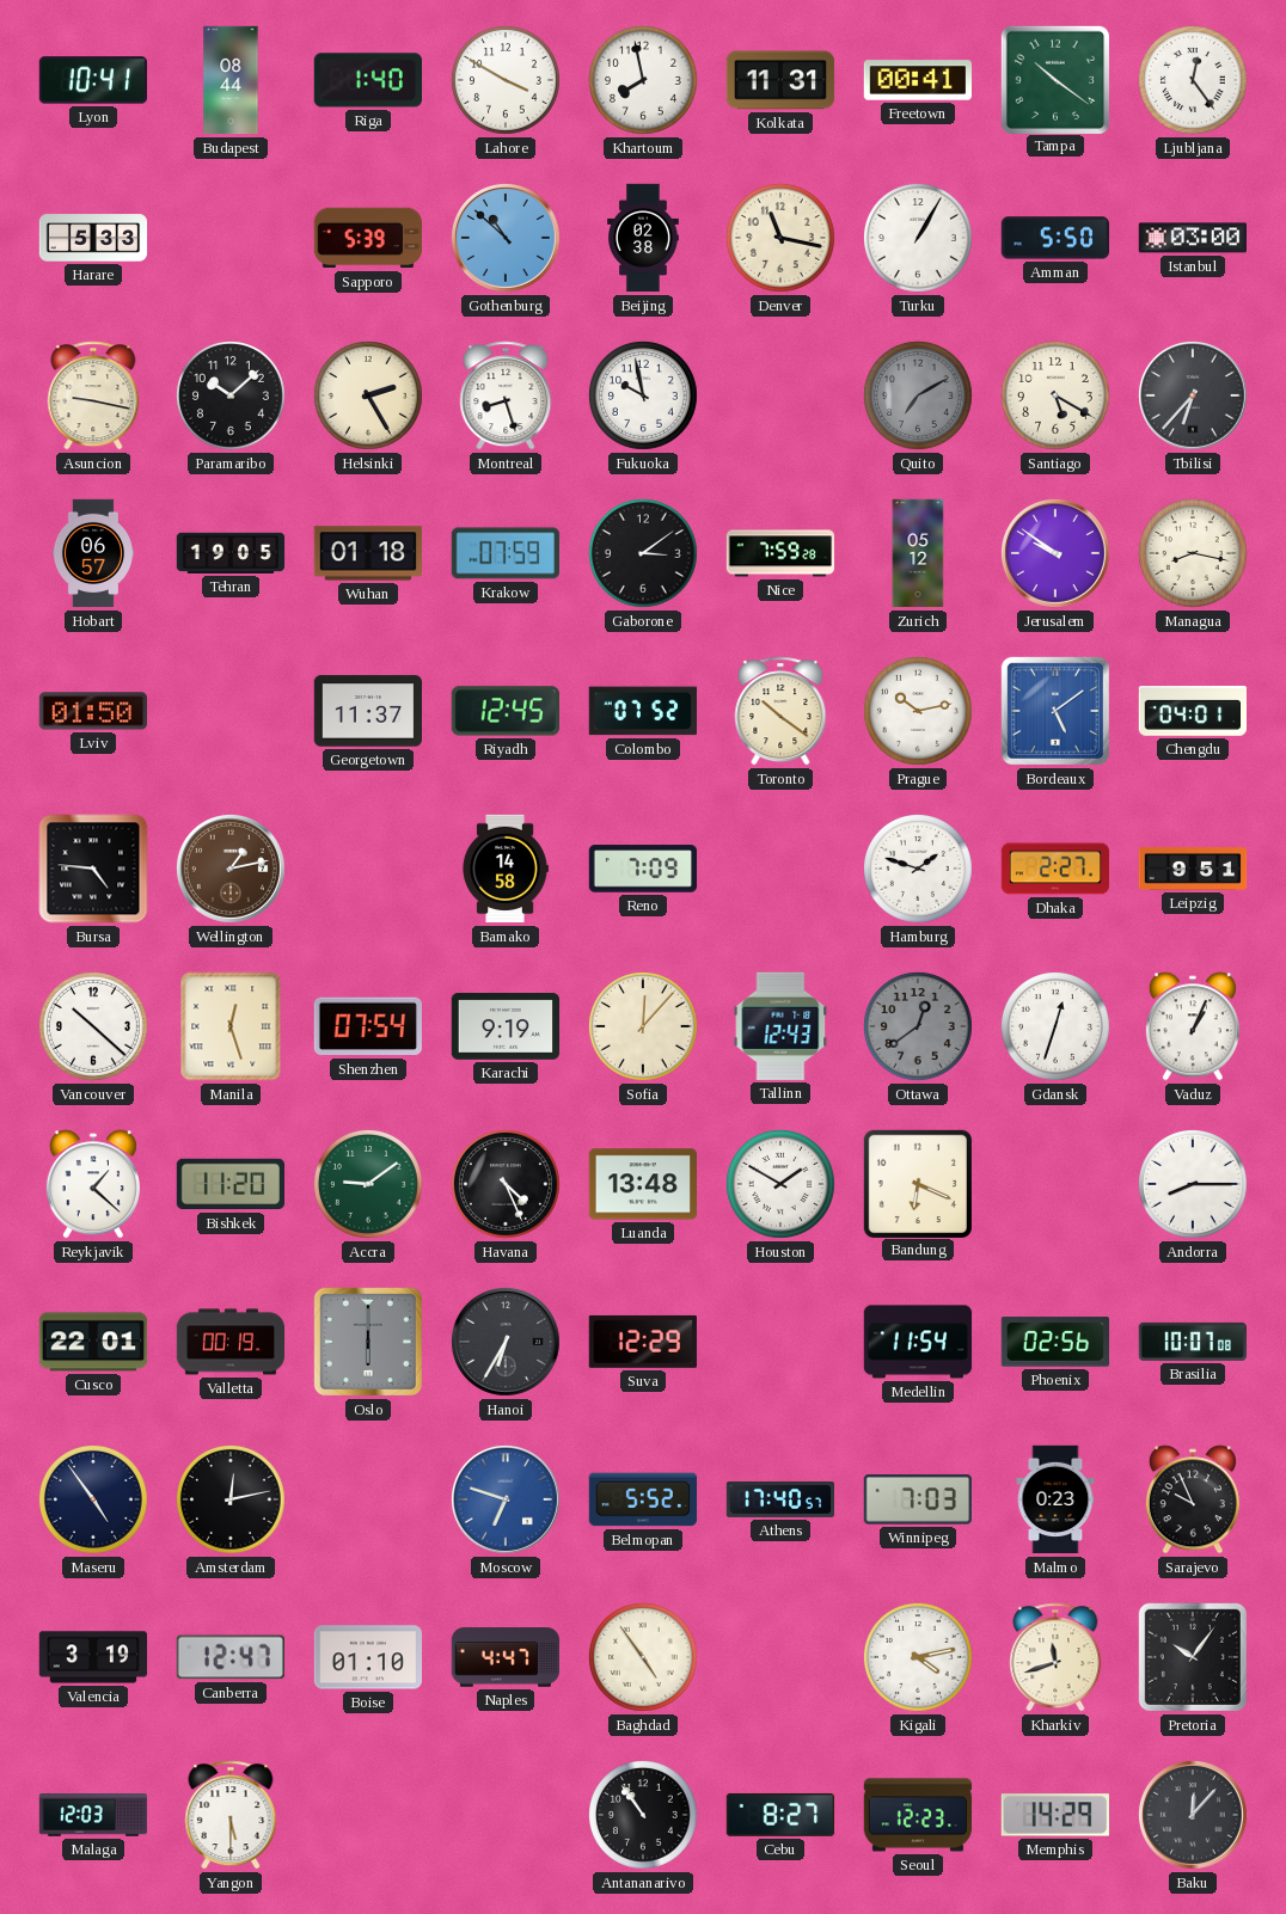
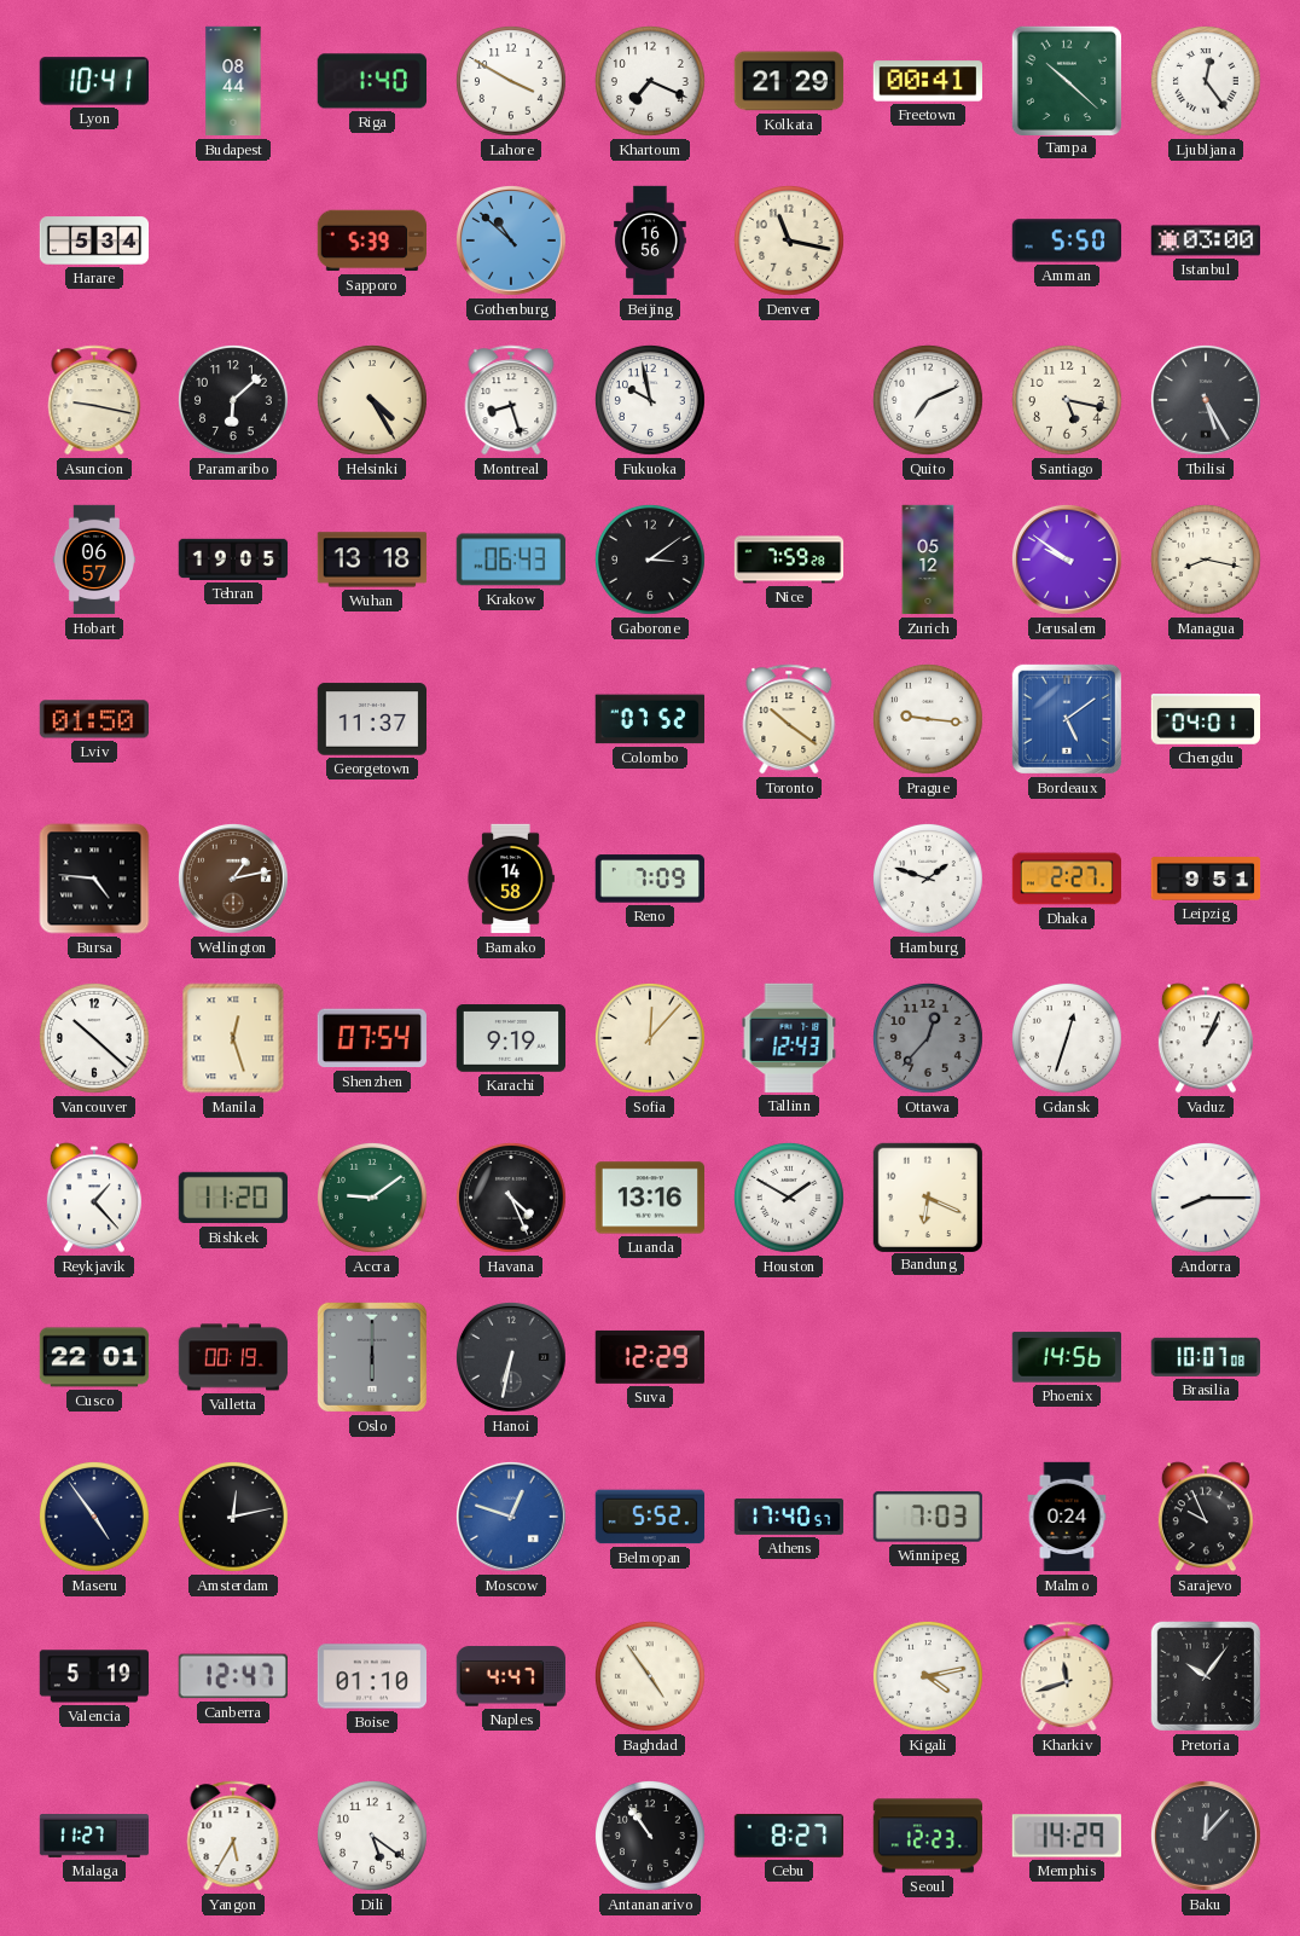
Khartoum: 7:58 -> 7:19 (650, 81)
Kolkata: 11:31 -> 21:29 (789, 81)
Tampa: 10:21 -> 10:22 (1066, 80)
Harare: 5:33 -> 5:34 (94, 240)
Beijing: 02:38 -> 16:56 (650, 240)
Turku: 1:05 -> none (918, 238)
Paramaribo: 10:08 -> 6:08 (233, 400)
Helsinki: 2:25 -> 4:25 (372, 400)
Quito: 7:10 -> 7:11 (928, 400)
Quito dial: grey -> white (928, 400)
Santiago: 5:20 -> 5:17 (1067, 400)
Tbilisi: 6:37 -> 5:25 (1206, 400)
Wuhan: 01:18 -> 13:18 (372, 560)
Krakow: 07:59 -> 06:43 (510, 560)
Riyadh: 12:45 -> none (504, 711)
Prague: 10:13 -> 9:16 (928, 719)
Ottawa: 12:39 -> 12:37 (928, 1038)
Reykjavik: 1:22 -> 1:23 (94, 1198)
Luanda: 13:48 -> 13:16 (650, 1198)
Hanoi: 6:35 -> 6:32 (511, 1357)
Medellin: 11:54 -> none (918, 1342)
Phoenix: 02:56 -> 14:56 (1066, 1357)
Moscow: 6:48 -> 12:48 (511, 1517)
Malmo: 0:23 -> 0:24 (1067, 1517)
Valencia: 3:19 -> 5:19 (94, 1676)
Malaga: 12:03 -> 11:27 (94, 1837)
Yangon: 5:30 -> 5:35 (233, 1836)
Dili: none -> 5:21 (372, 1836)
